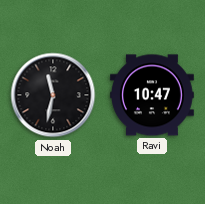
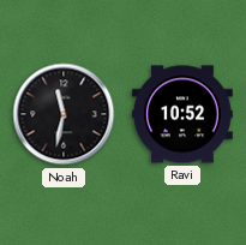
Ravi: 10:47 -> 10:52 (184, 114)
